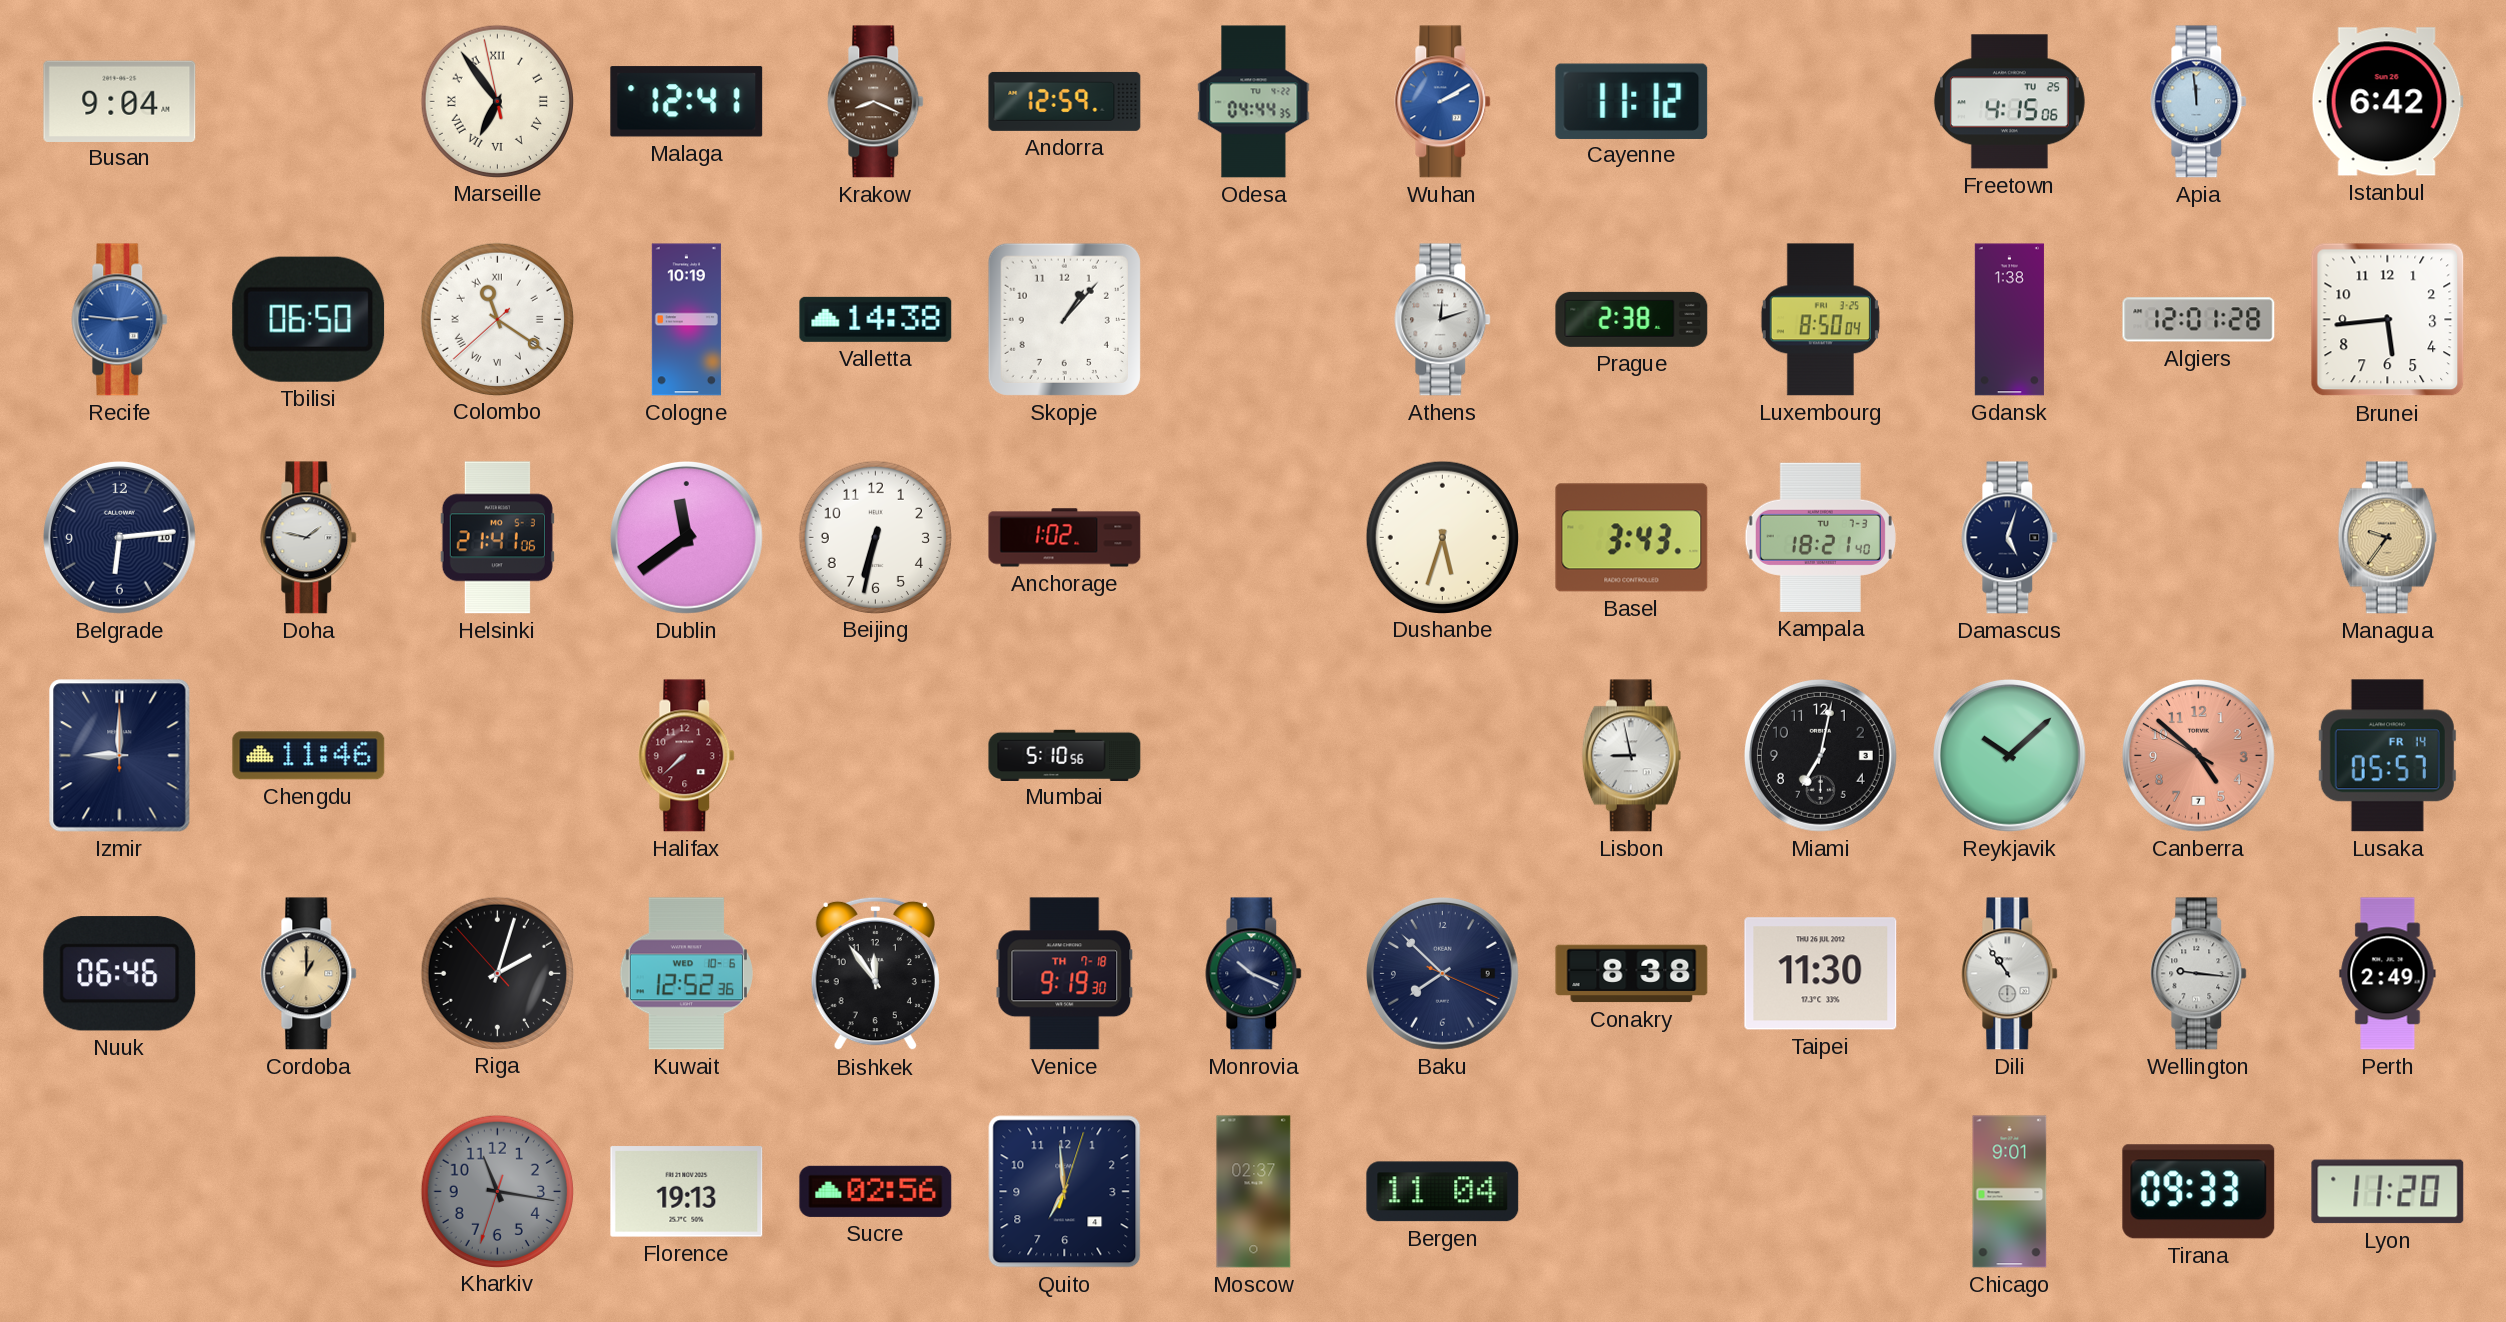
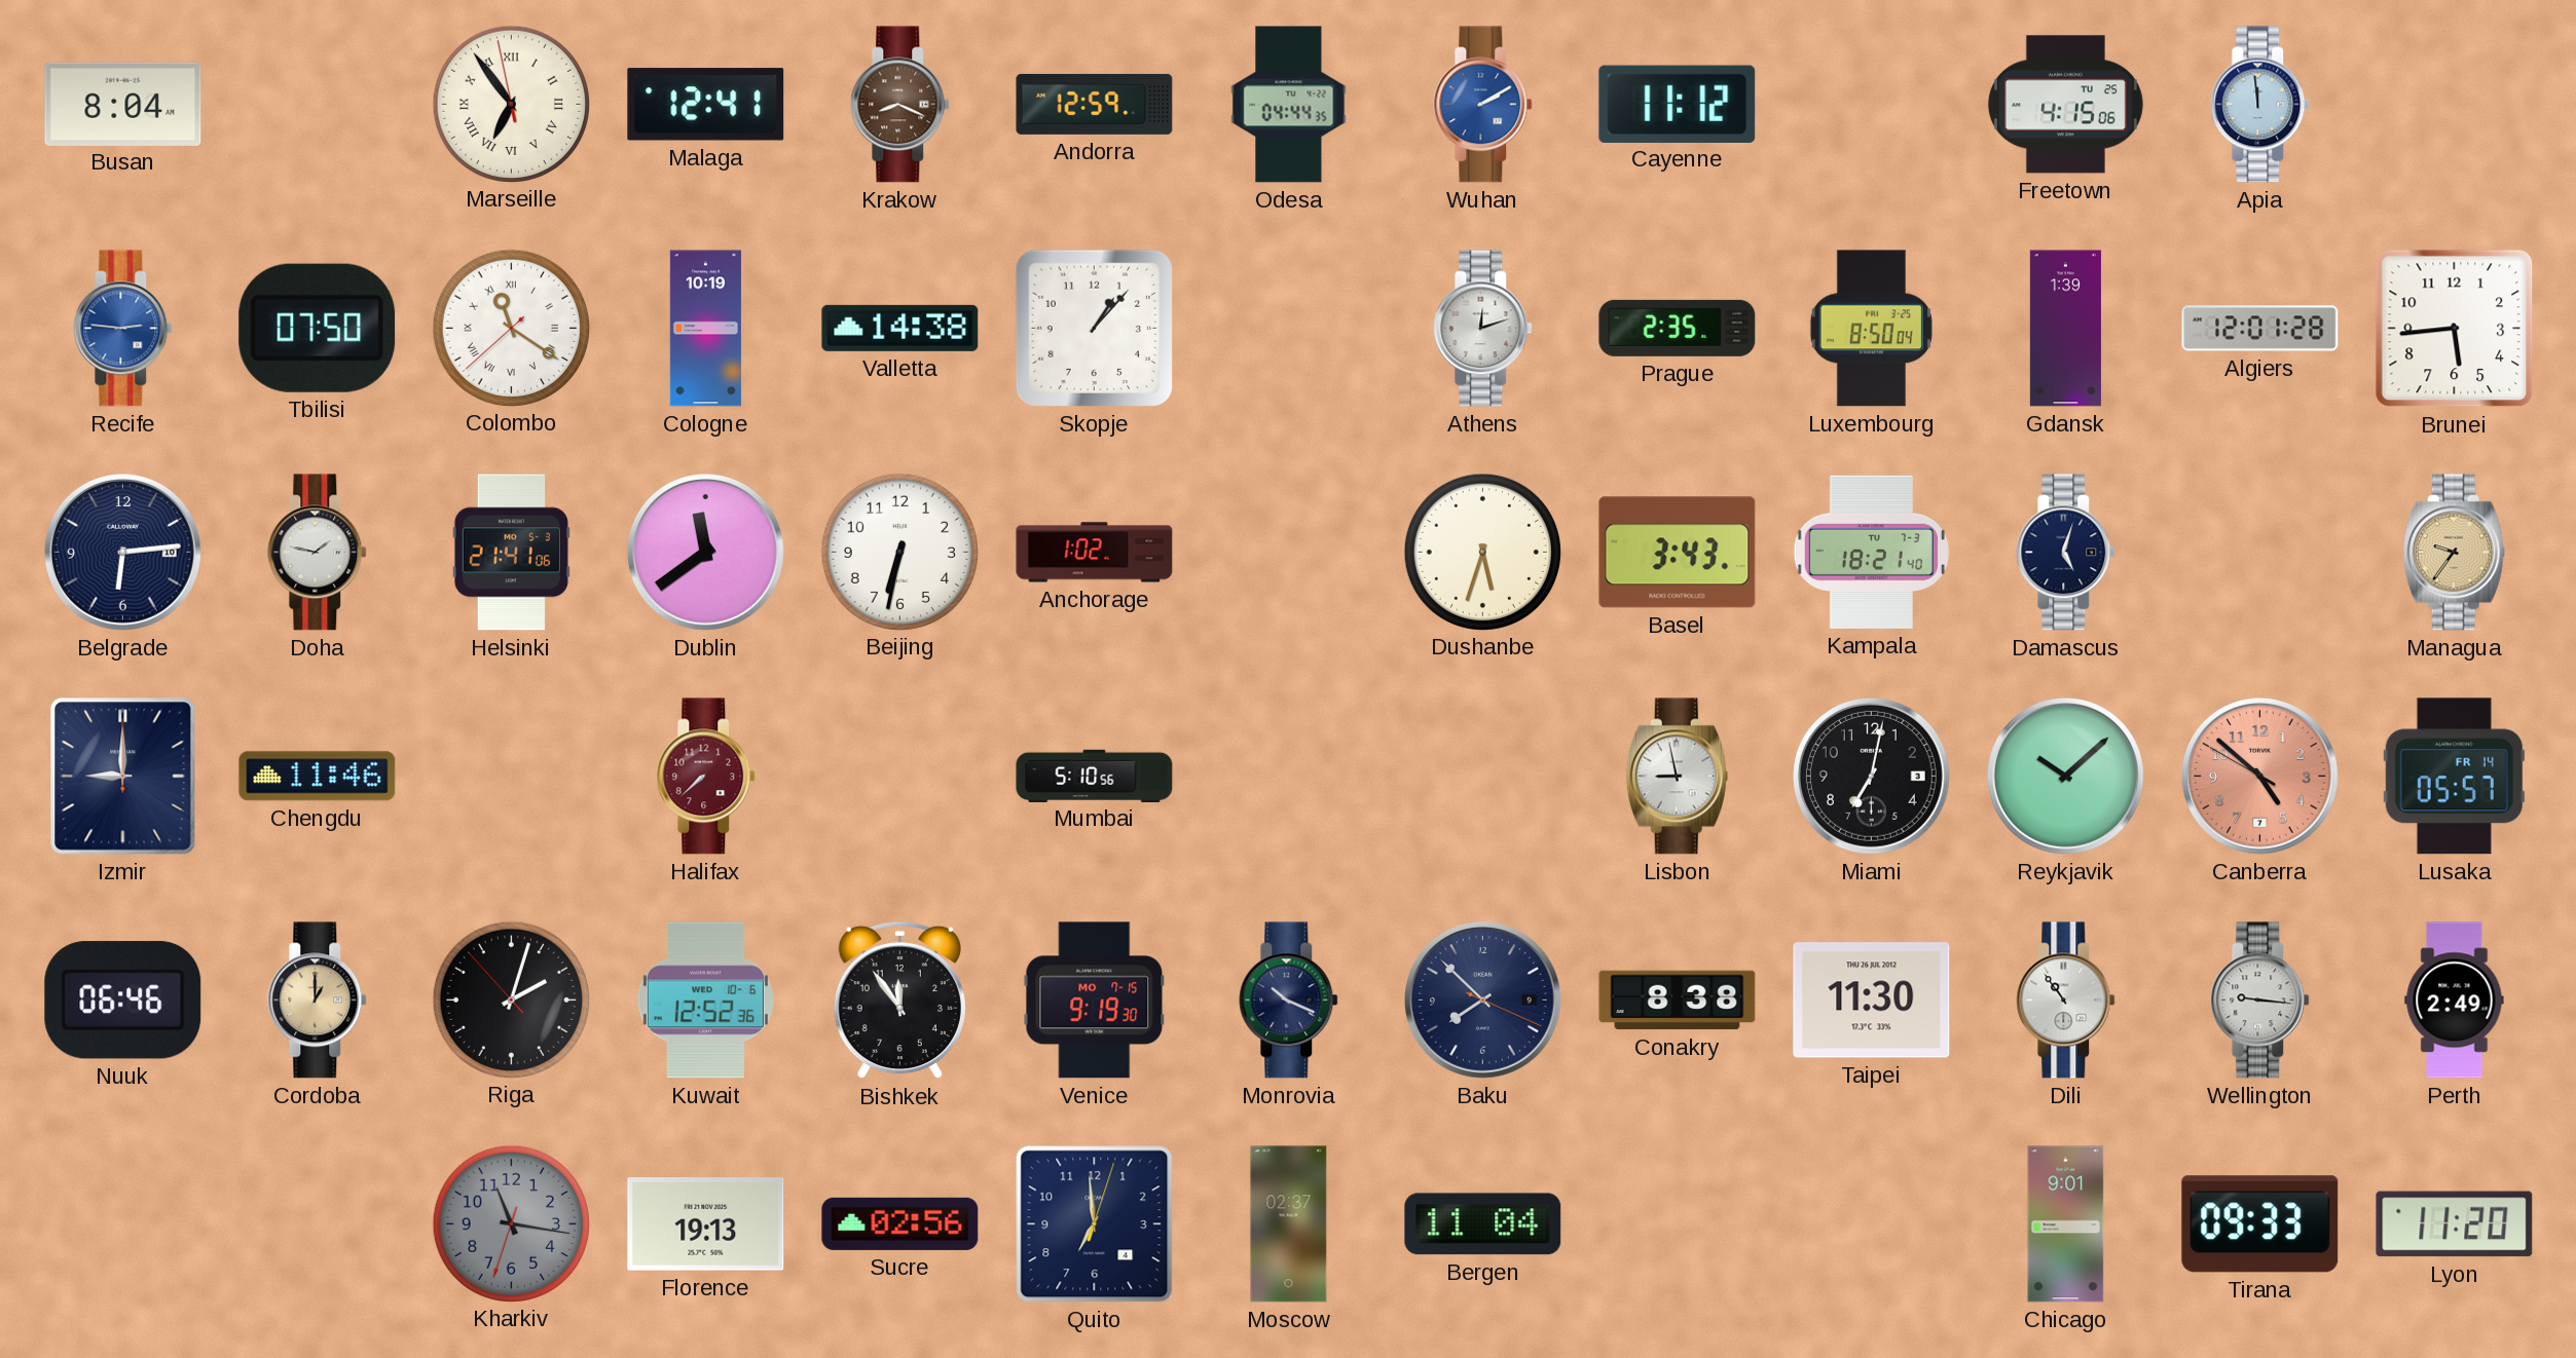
Busan: 9:04 -> 8:04 (123, 104)
Istanbul: 6:42 -> none (2387, 102)
Tbilisi: 06:50 -> 07:50 (318, 328)
Prague: 2:38 -> 2:35 (1678, 328)
Gdansk: 1:38 -> 1:39 (2065, 329)
Venice date: TH 7-18 -> MO 7-15 (1095, 1001)
